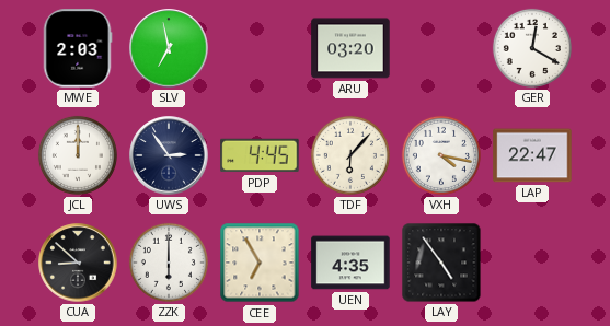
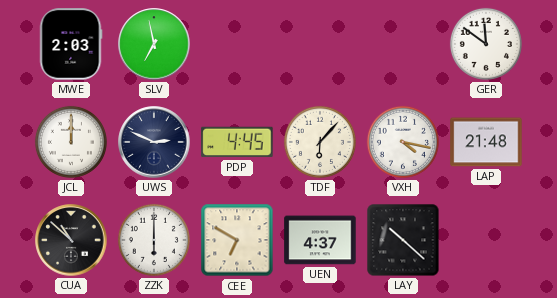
ARU: 03:20 -> none (350, 48)
GER: 12:20 -> 11:51 (486, 44)
UWS: 2:54 -> 2:49 (154, 142)
LAP: 22:47 -> 21:48 (486, 142)
CUA: 8:52 -> 10:52 (71, 240)
CEE: 6:55 -> 6:50 (237, 240)
UEN: 4:35 -> 4:37 (320, 240)
LAY: 4:54 -> 10:22 (403, 240)
